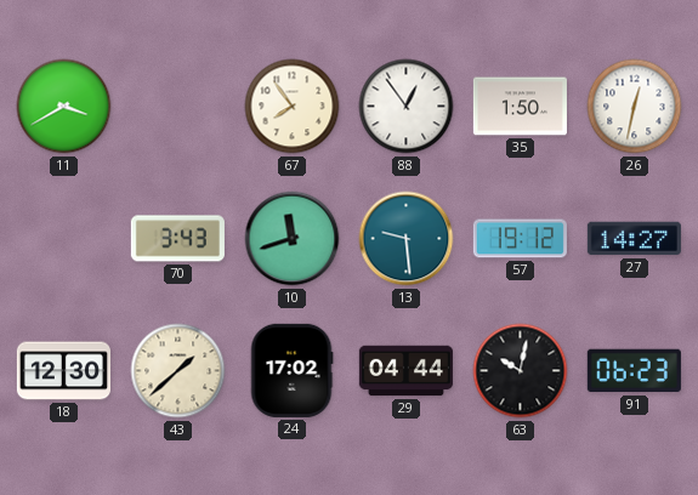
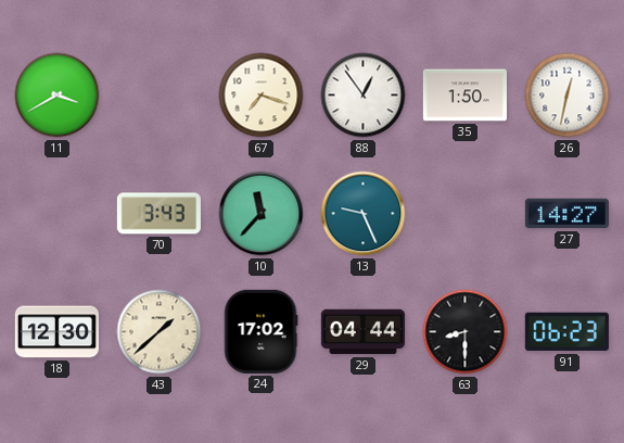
67: 7:54 -> 7:18 (262, 96)
10: 11:42 -> 11:37 (262, 214)
13: 9:29 -> 9:26 (364, 214)
57: 19:12 -> none (520, 239)
63: 10:02 -> 8:30 (466, 332)
